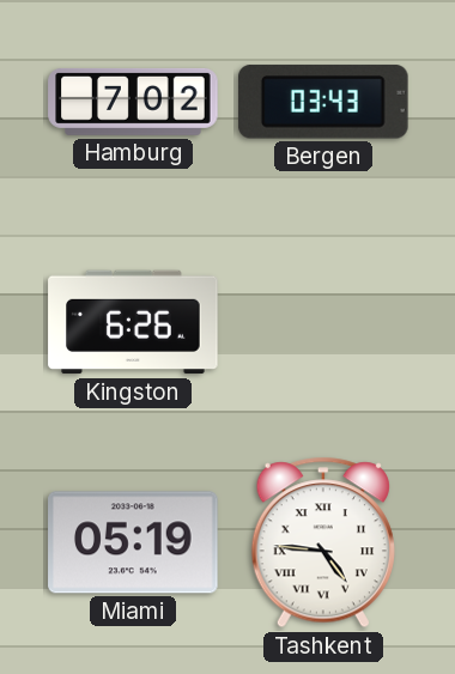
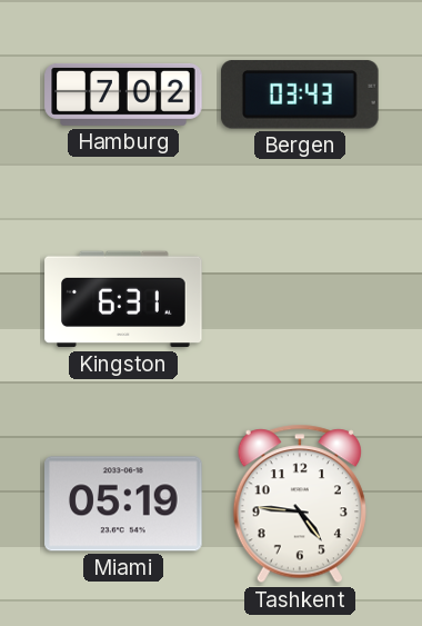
Kingston: 6:26 -> 6:31 (123, 299)
Tashkent numerals: Roman -> Arabic (300, 504)
